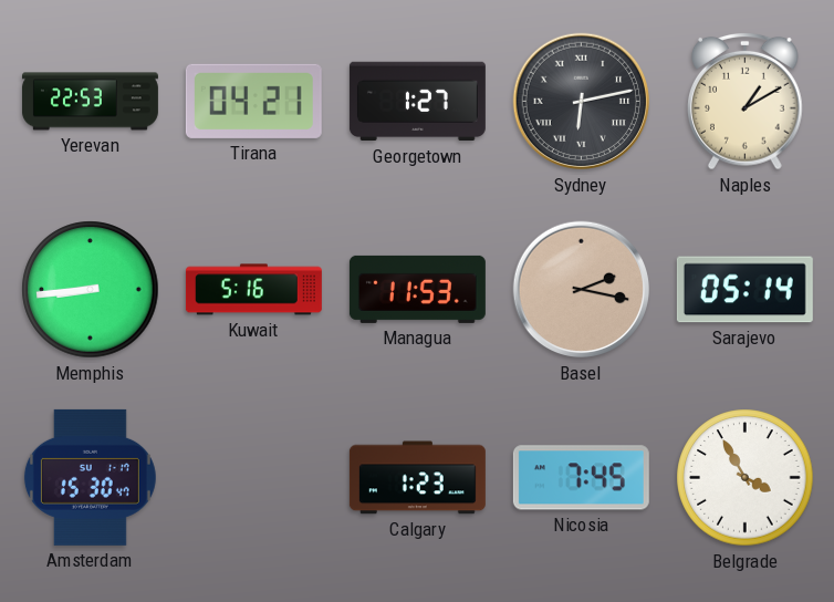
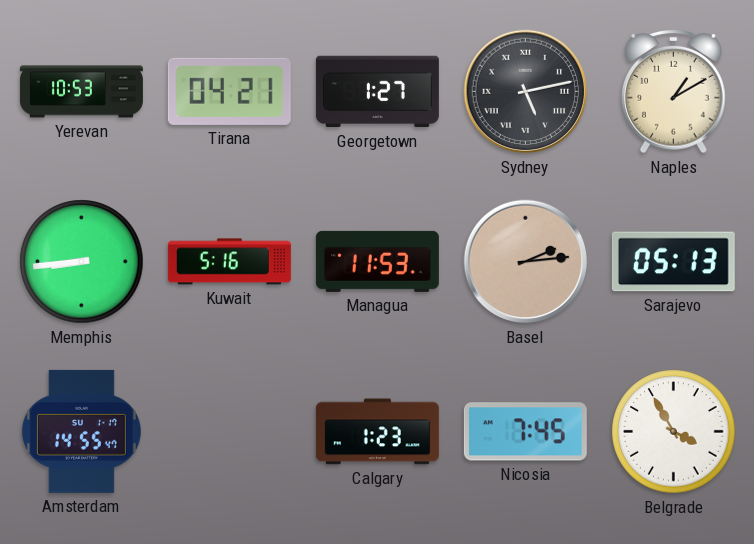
Yerevan: 22:53 -> 10:53 (81, 92)
Sydney: 6:13 -> 5:13 (526, 92)
Basel: 2:17 -> 2:14 (526, 262)
Sarajevo: 05:14 -> 05:13 (673, 262)
Amsterdam: 15:30 -> 14:55 (81, 431)
